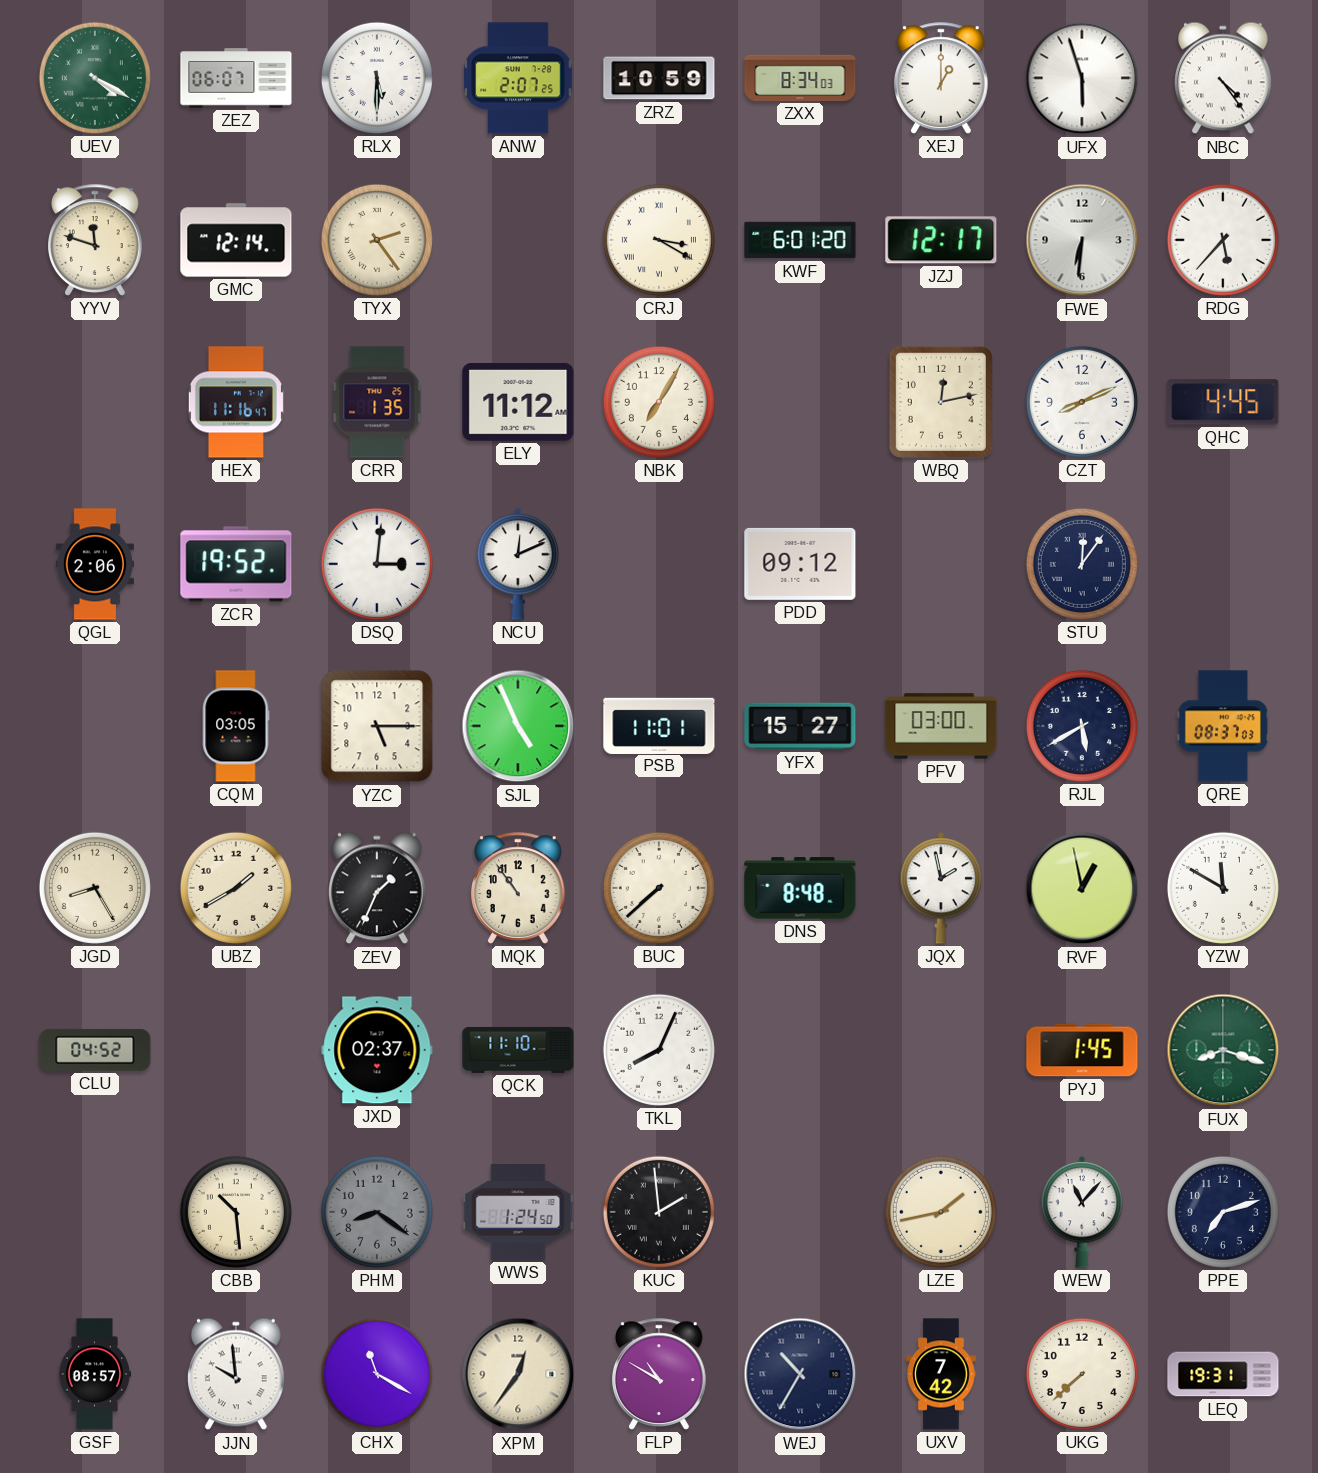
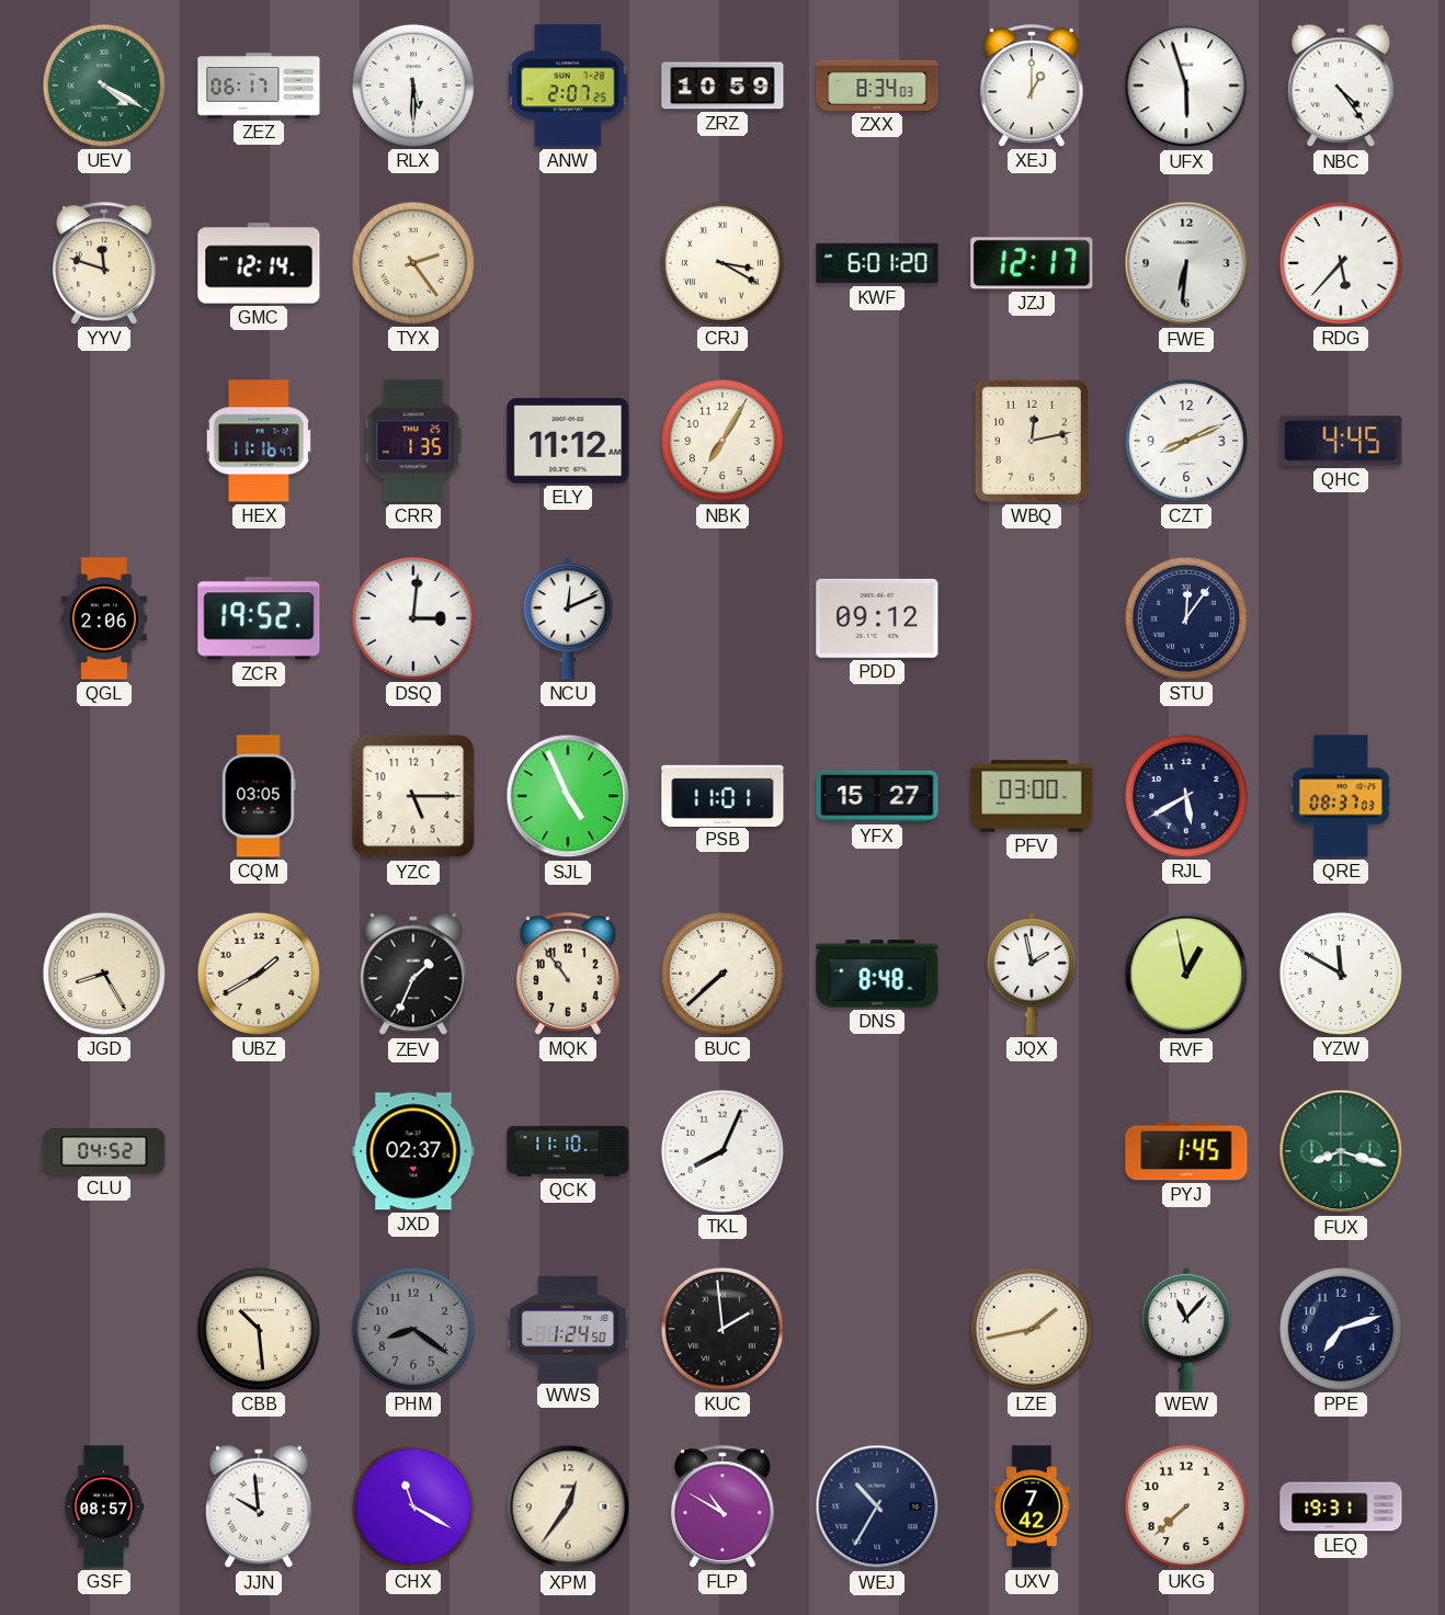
ZEZ: 06:07 -> 06:17 (259, 86)
